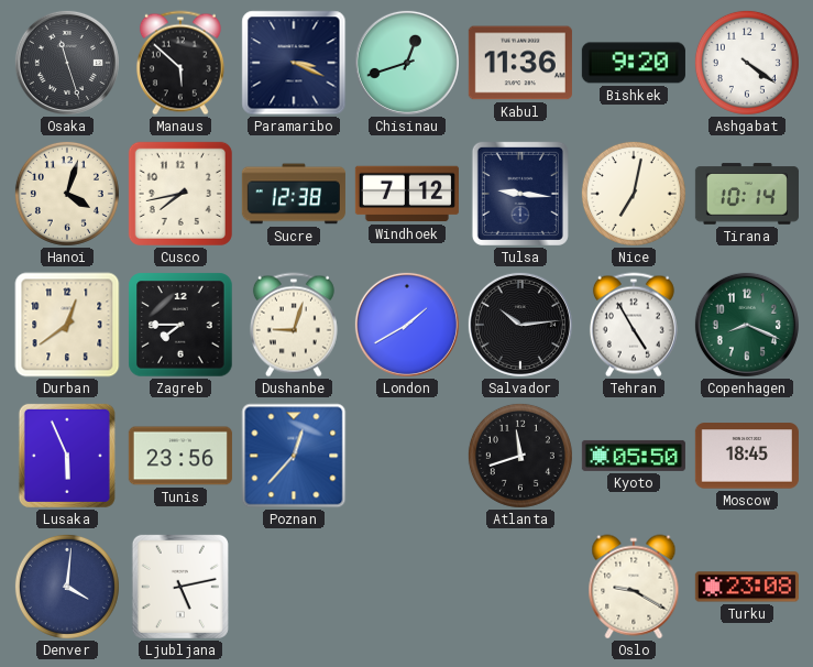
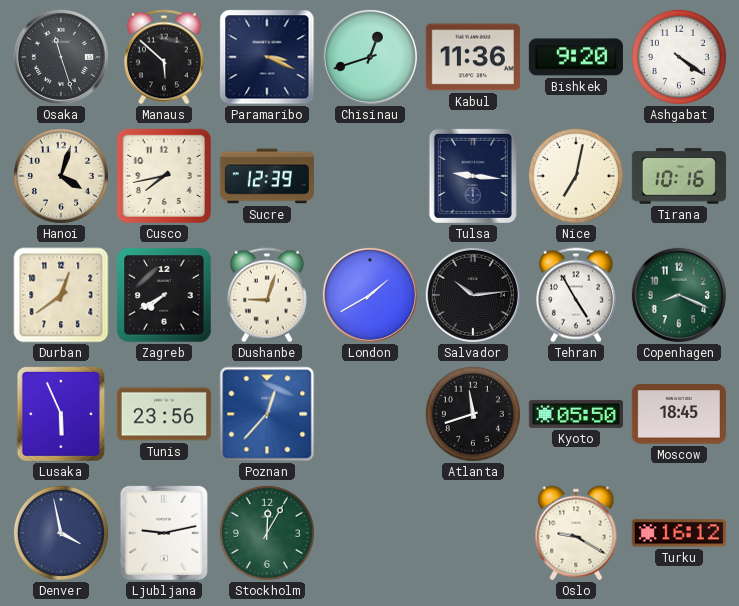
Sucre: 12:38 -> 12:39 (267, 176)
Windhoek: 7:12 -> none (407, 194)
Tirana: 10:14 -> 10:16 (679, 176)
Zagreb: 7:45 -> 7:40 (164, 295)
Denver: 4:01 -> 3:58 (61, 533)
Ljubljana: 5:13 -> 9:13 (164, 533)
Stockholm: none -> 12:05 (267, 533)
Turku: 23:08 -> 16:12 (679, 533)
